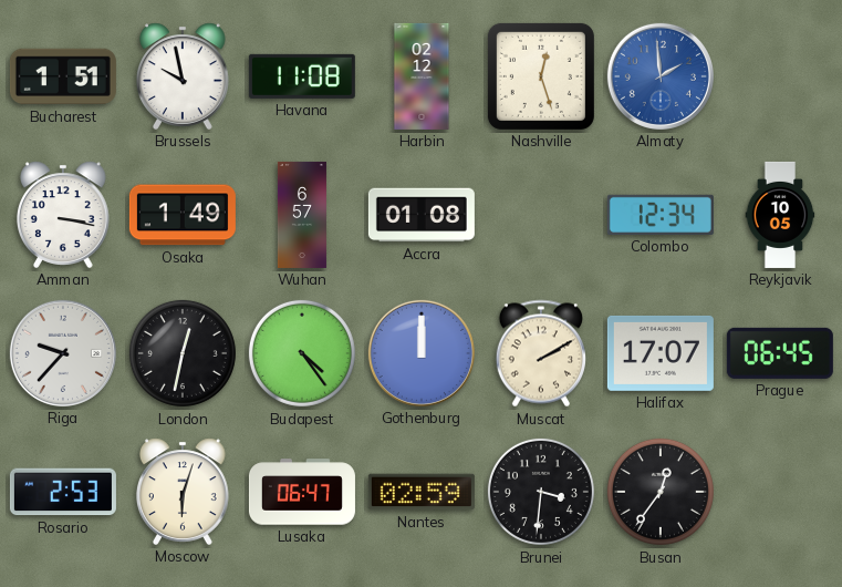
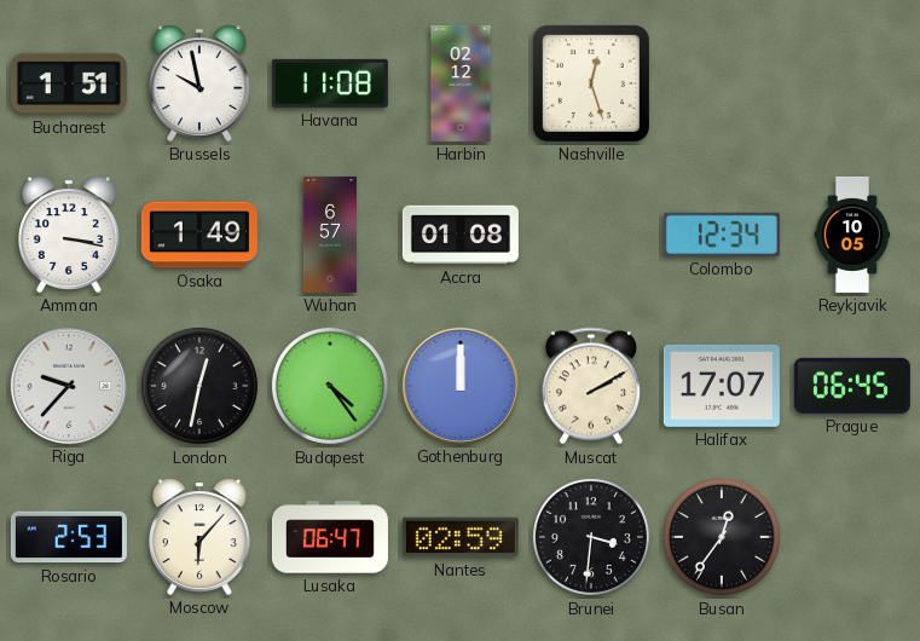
Almaty: 1:59 -> none (661, 76)
Moscow: 6:03 -> 6:07 (199, 537)
